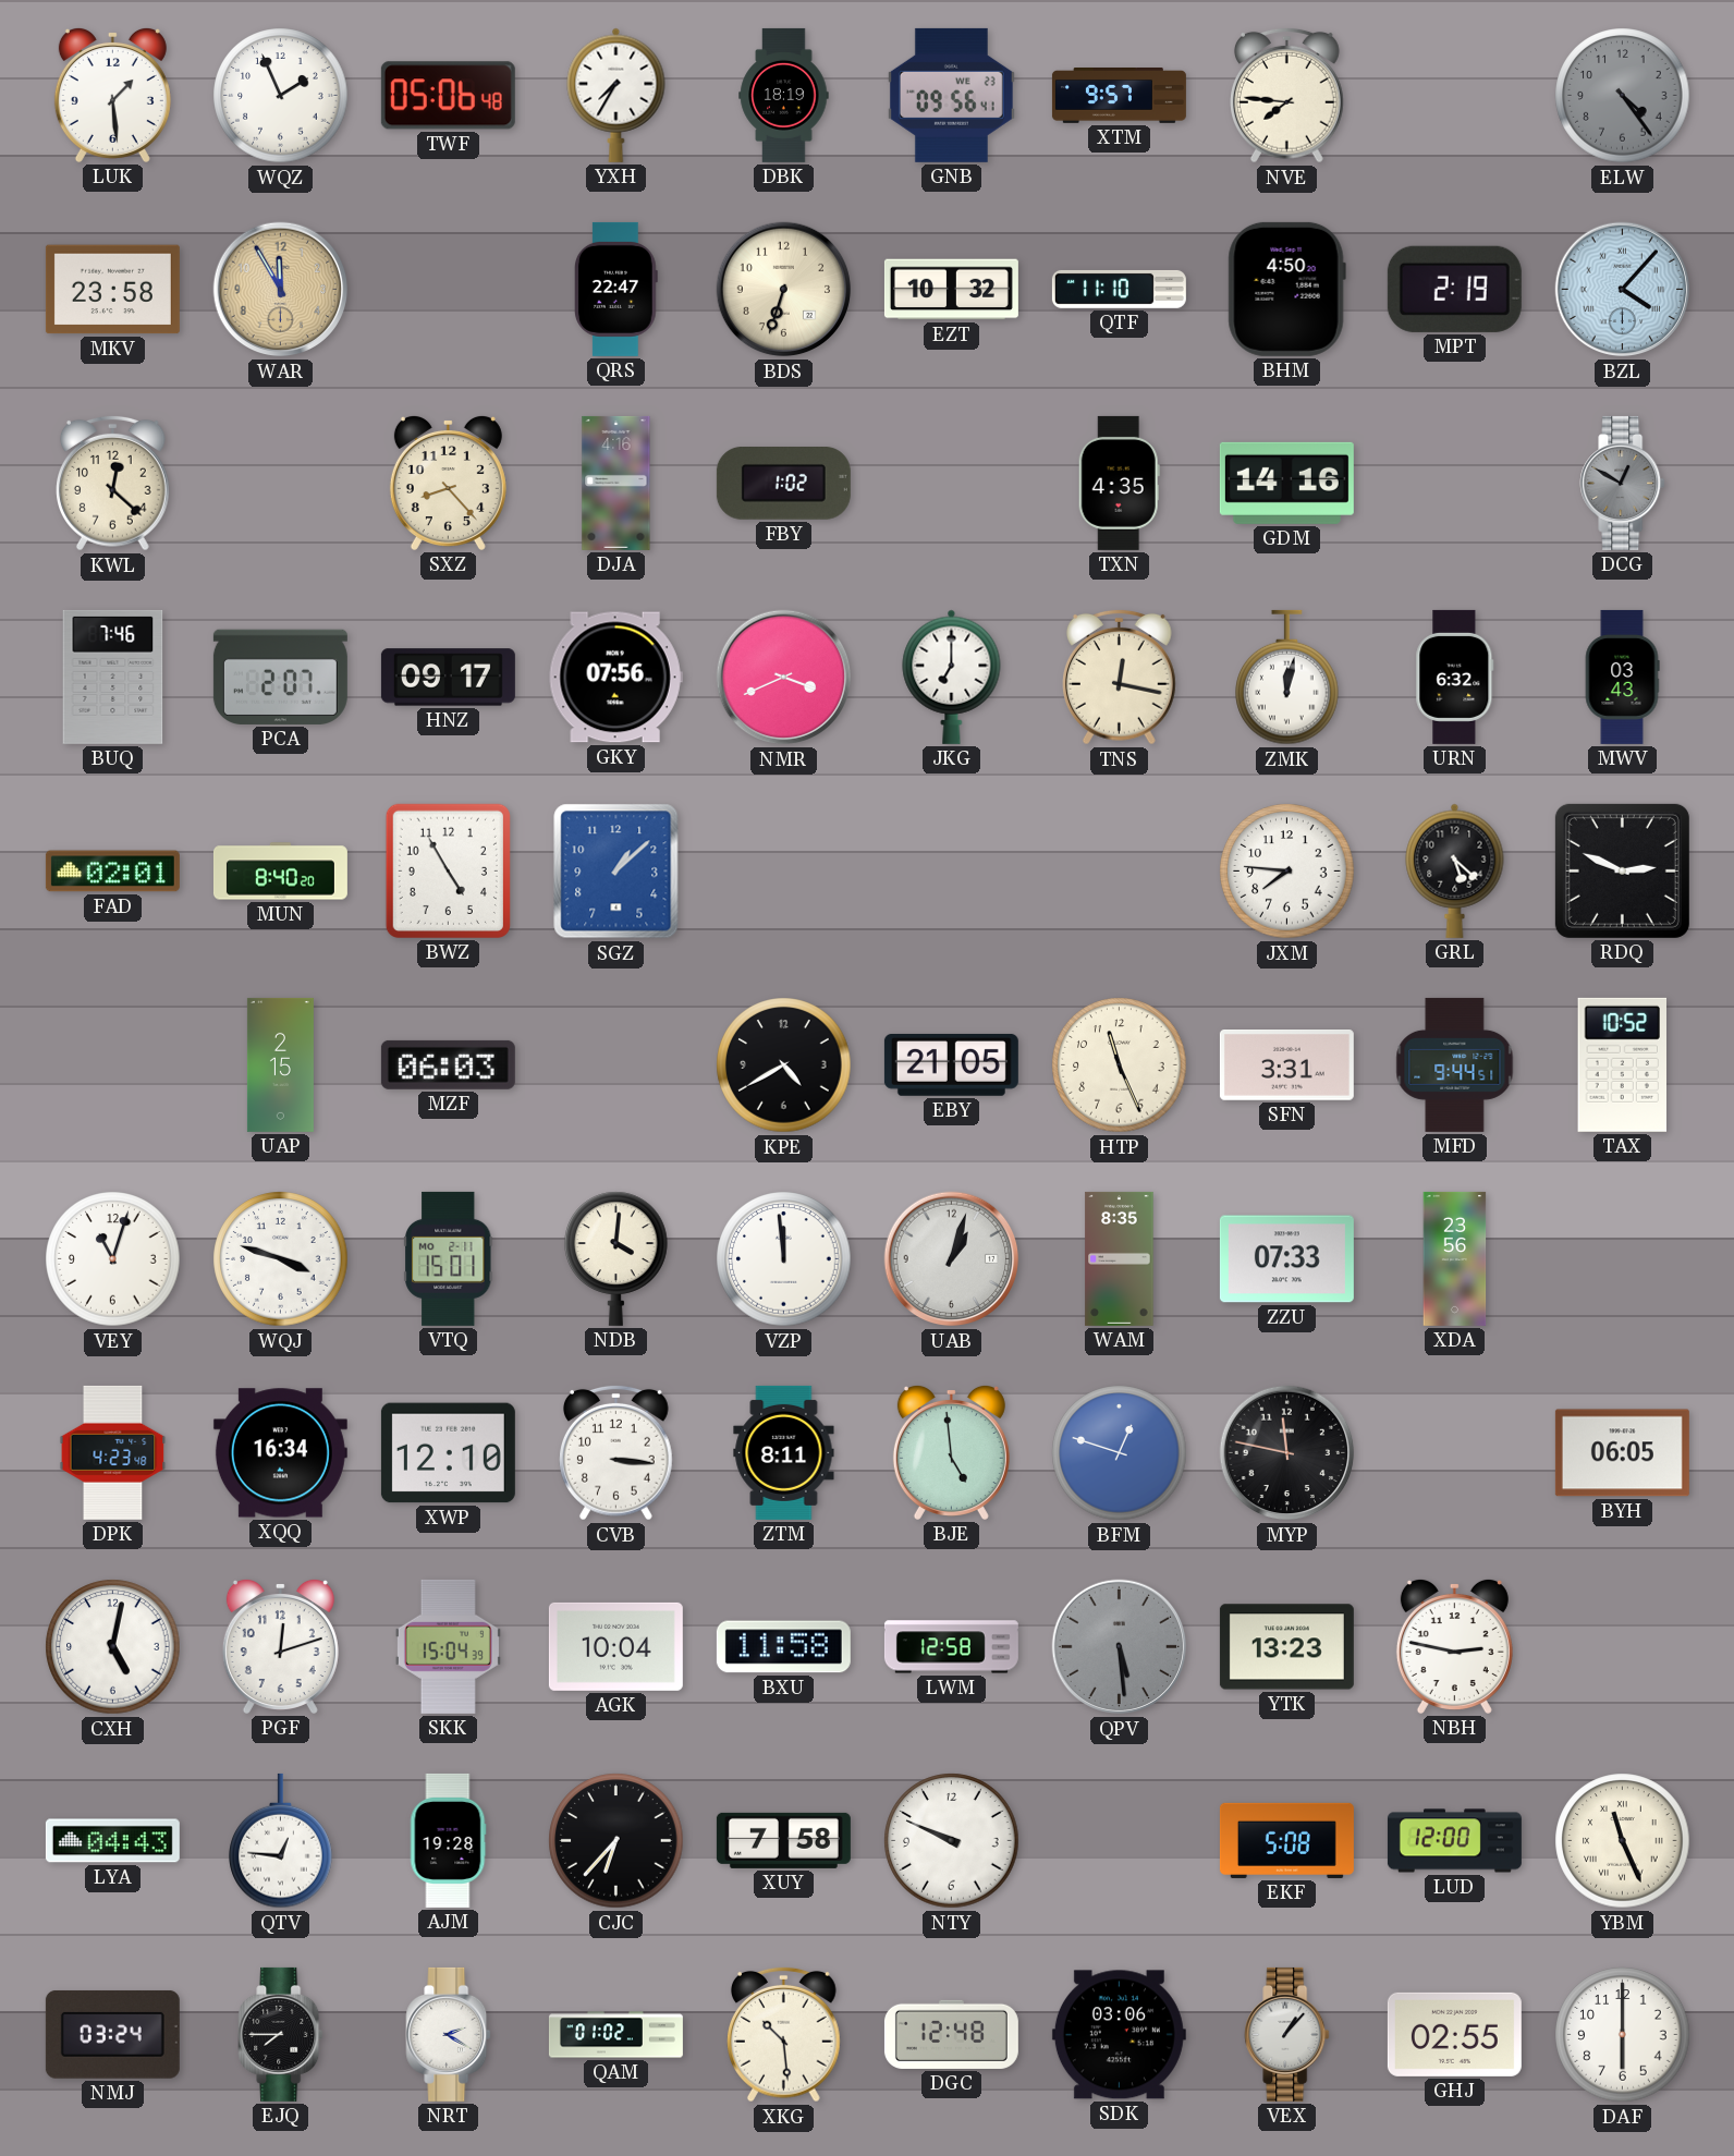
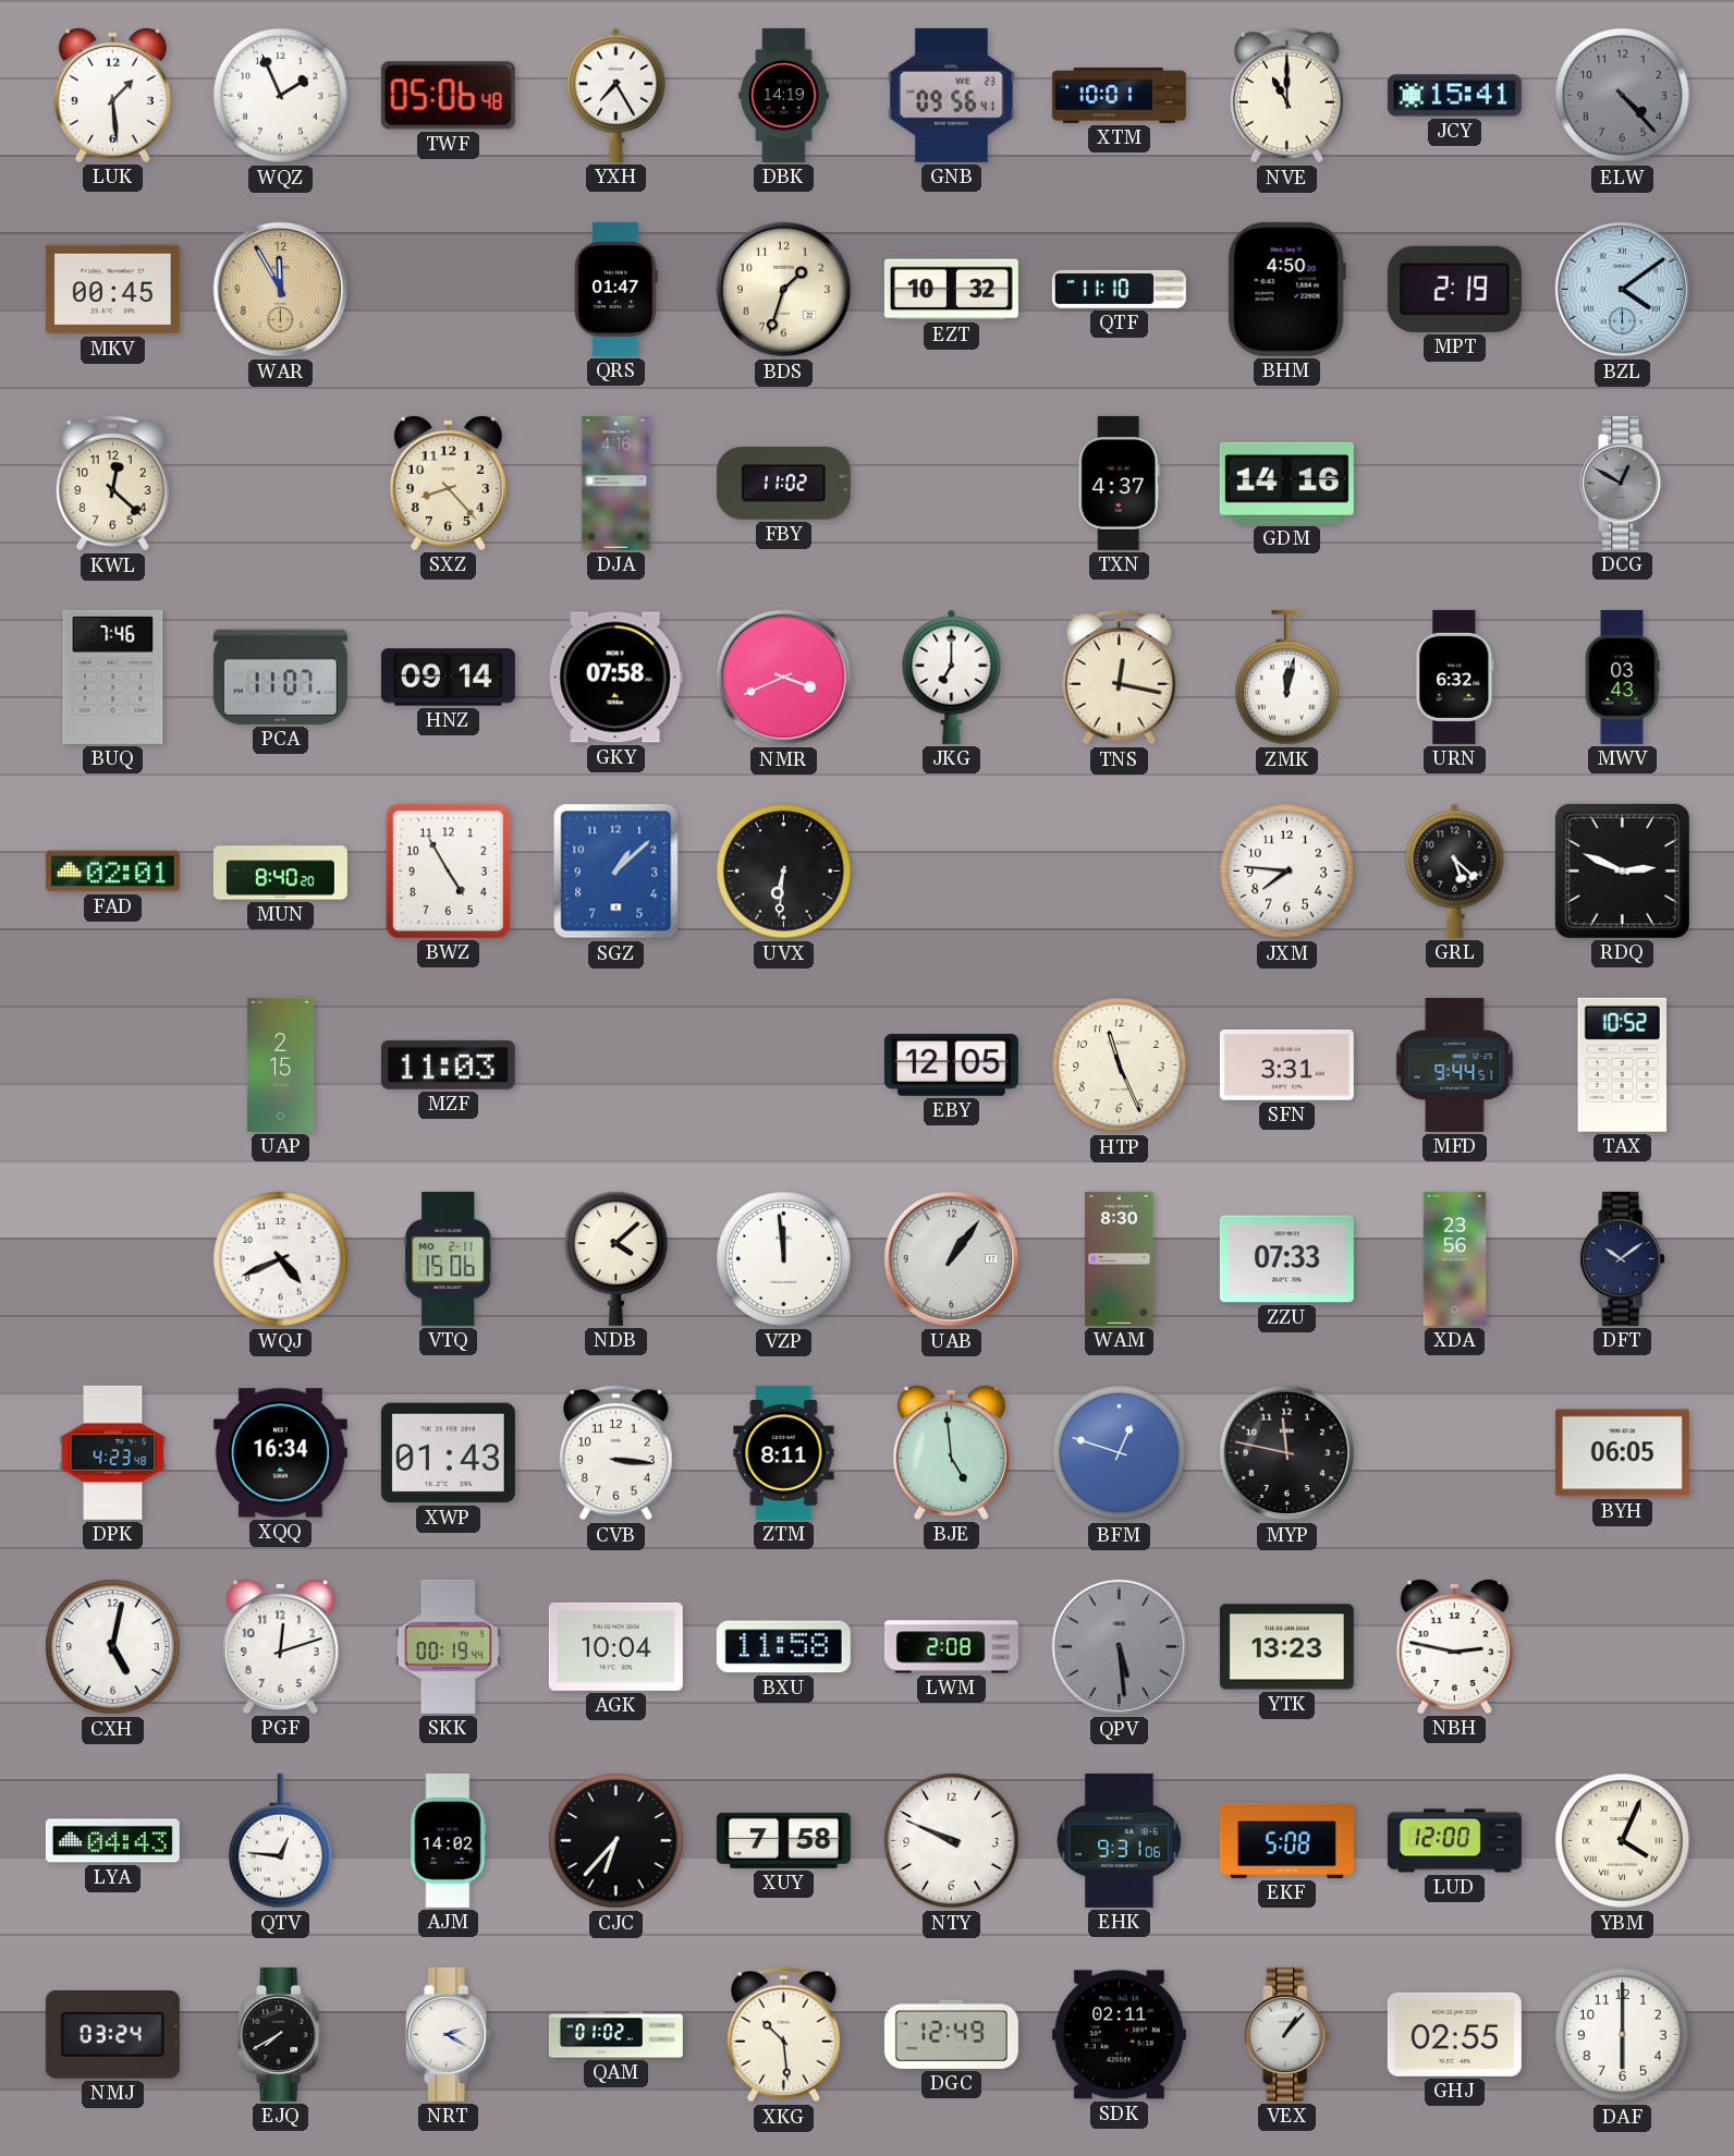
YXH: 7:35 -> 7:25 (616, 95)
DBK: 18:19 -> 14:19 (784, 95)
XTM: 9:57 -> 10:01 (1119, 96)
NVE: 7:46 -> 11:00 (1287, 95)
JCY: none -> 15:41 (1454, 96)
ELW: 4:24 -> 4:23 (1623, 96)
MKV: 23:58 -> 00:45 (112, 290)
QRS: 22:47 -> 01:47 (616, 289)
BDS: 6:33 -> 1:33 (784, 290)
BZL: 4:07 -> 4:09 (1623, 290)
FBY: 1:02 -> 11:02 (783, 484)
TXN: 4:35 -> 4:37 (1119, 483)
PCA: 2:07 -> 11:07 (280, 677)
HNZ: 09:17 -> 09:14 (448, 678)
GKY: 07:56 -> 07:58 (615, 678)
UVX: none -> 6:31 (784, 872)
MZF: 06:03 -> 11:03 (448, 1064)
KPE: 4:40 -> none (784, 1065)
EBY: 21:05 -> 12:05 (951, 1064)
VEY: 11:03 -> none (113, 1259)
WQJ: 3:48 -> 4:41 (281, 1259)
VTQ: 15:01 -> 15:06 (449, 1258)
NDB: 4:01 -> 4:08 (616, 1258)
UAB: 1:03 -> 1:06 (952, 1259)
WAM: 8:35 -> 8:30 (1120, 1258)
DFT: none -> 10:09 (1623, 1258)
XWP: 12:10 -> 01:43 (448, 1453)
SKK: 15:04 -> 00:19 (448, 1646)
LWM: 12:58 -> 2:08 (951, 1647)
AJM: 19:28 -> 14:02 (448, 1840)
EHK: none -> 9:31 (1119, 1840)
YBM: 11:26 -> 4:04 (1623, 1841)
EJQ: 7:45 -> 7:40 (281, 2034)
DGC: 12:48 -> 12:49 (951, 2034)
SDK: 03:06 -> 02:11 (1119, 2035)
